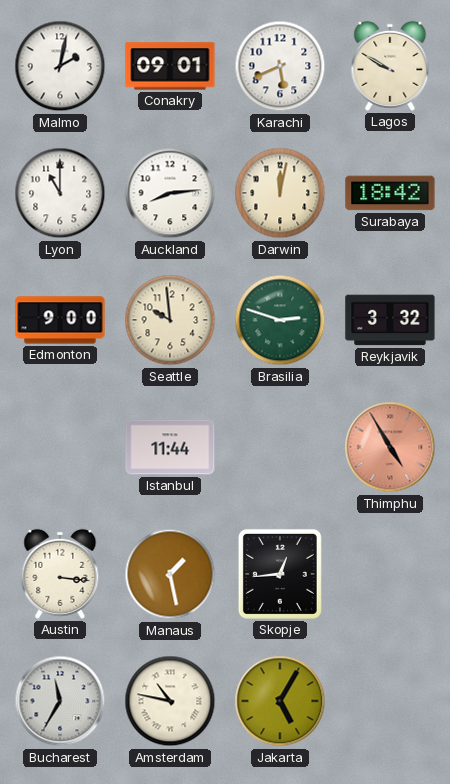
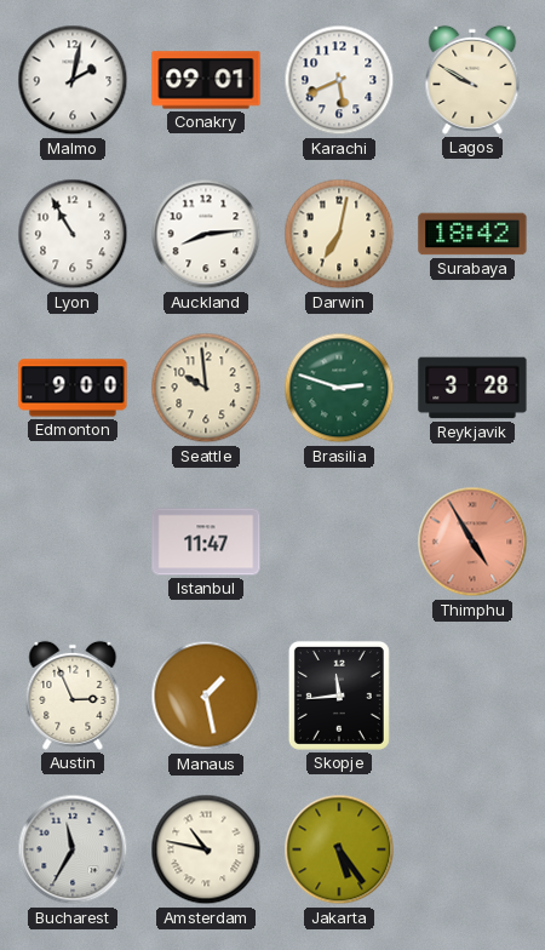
Lyon: 11:00 -> 10:55 (73, 234)
Darwin: 12:02 -> 7:02 (339, 234)
Reykjavik: 3:32 -> 3:28 (472, 388)
Istanbul: 11:44 -> 11:47 (206, 542)
Austin: 3:16 -> 2:56 (73, 696)
Skopje: 12:44 -> 11:44 (339, 696)
Jakarta: 5:05 -> 5:24 (339, 849)
